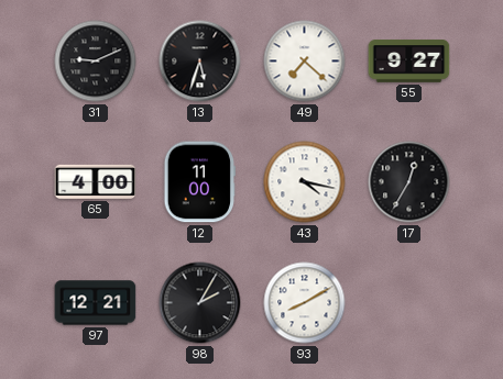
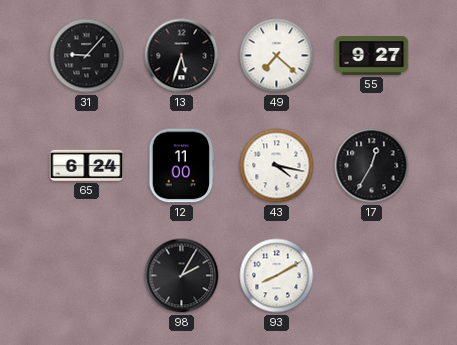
31: 9:11 -> 9:07 (87, 56)
65: 4:00 -> 6:24 (87, 165)
97: 12:21 -> none (96, 303)
